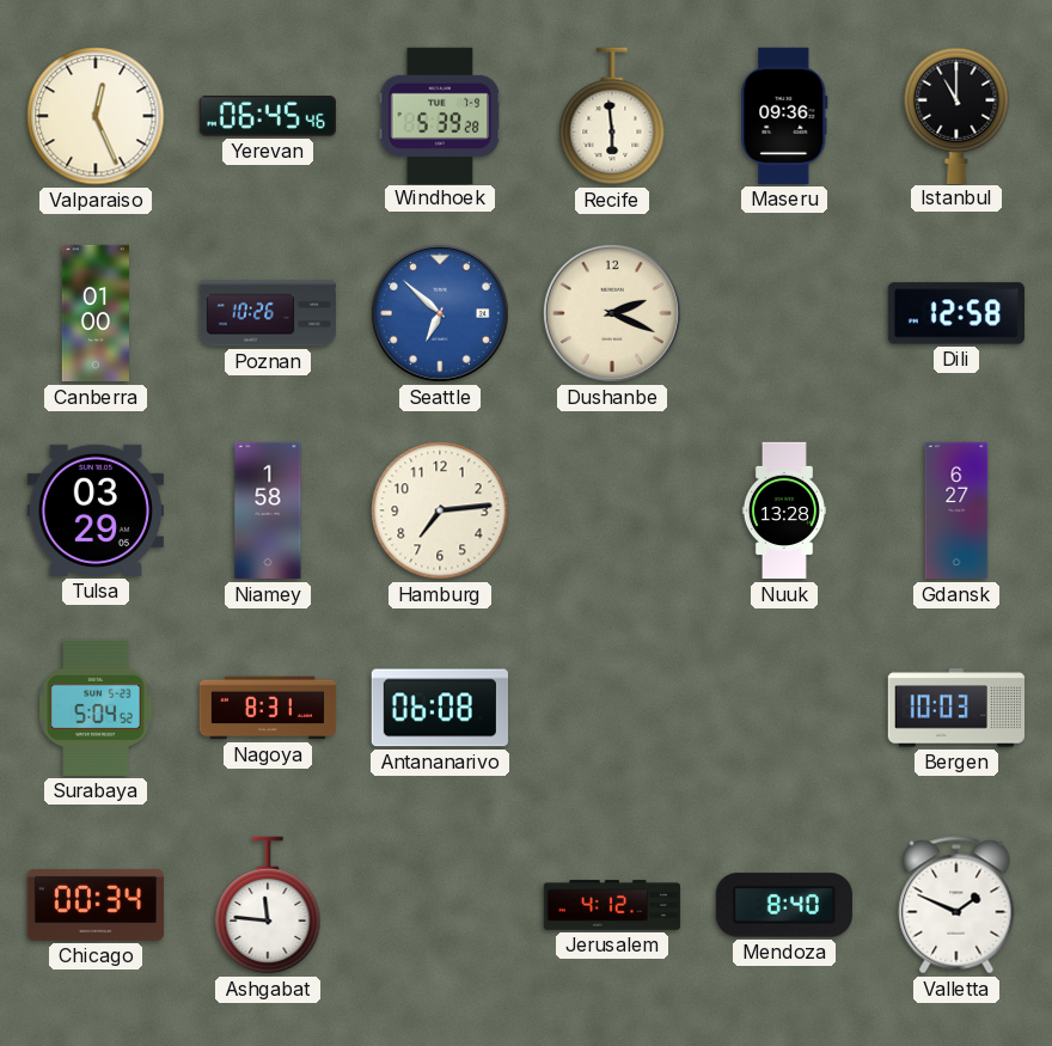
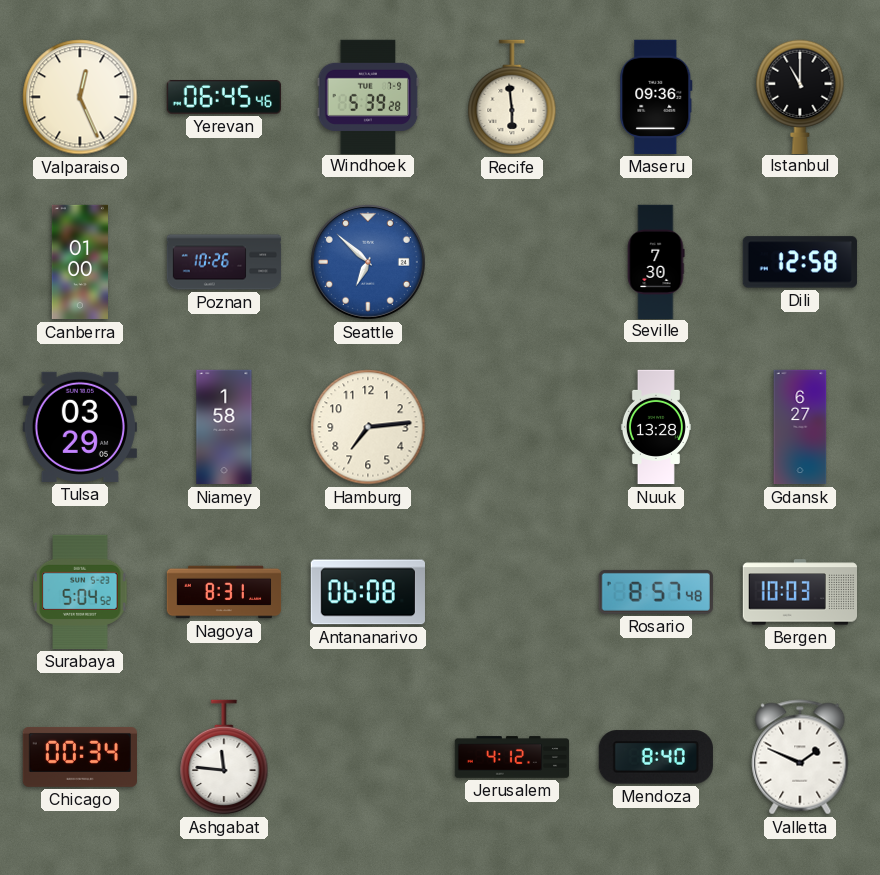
Dushanbe: 2:19 -> none (612, 313)
Seville: none -> 7:30 (656, 261)
Rosario: none -> 8:57 (656, 592)
